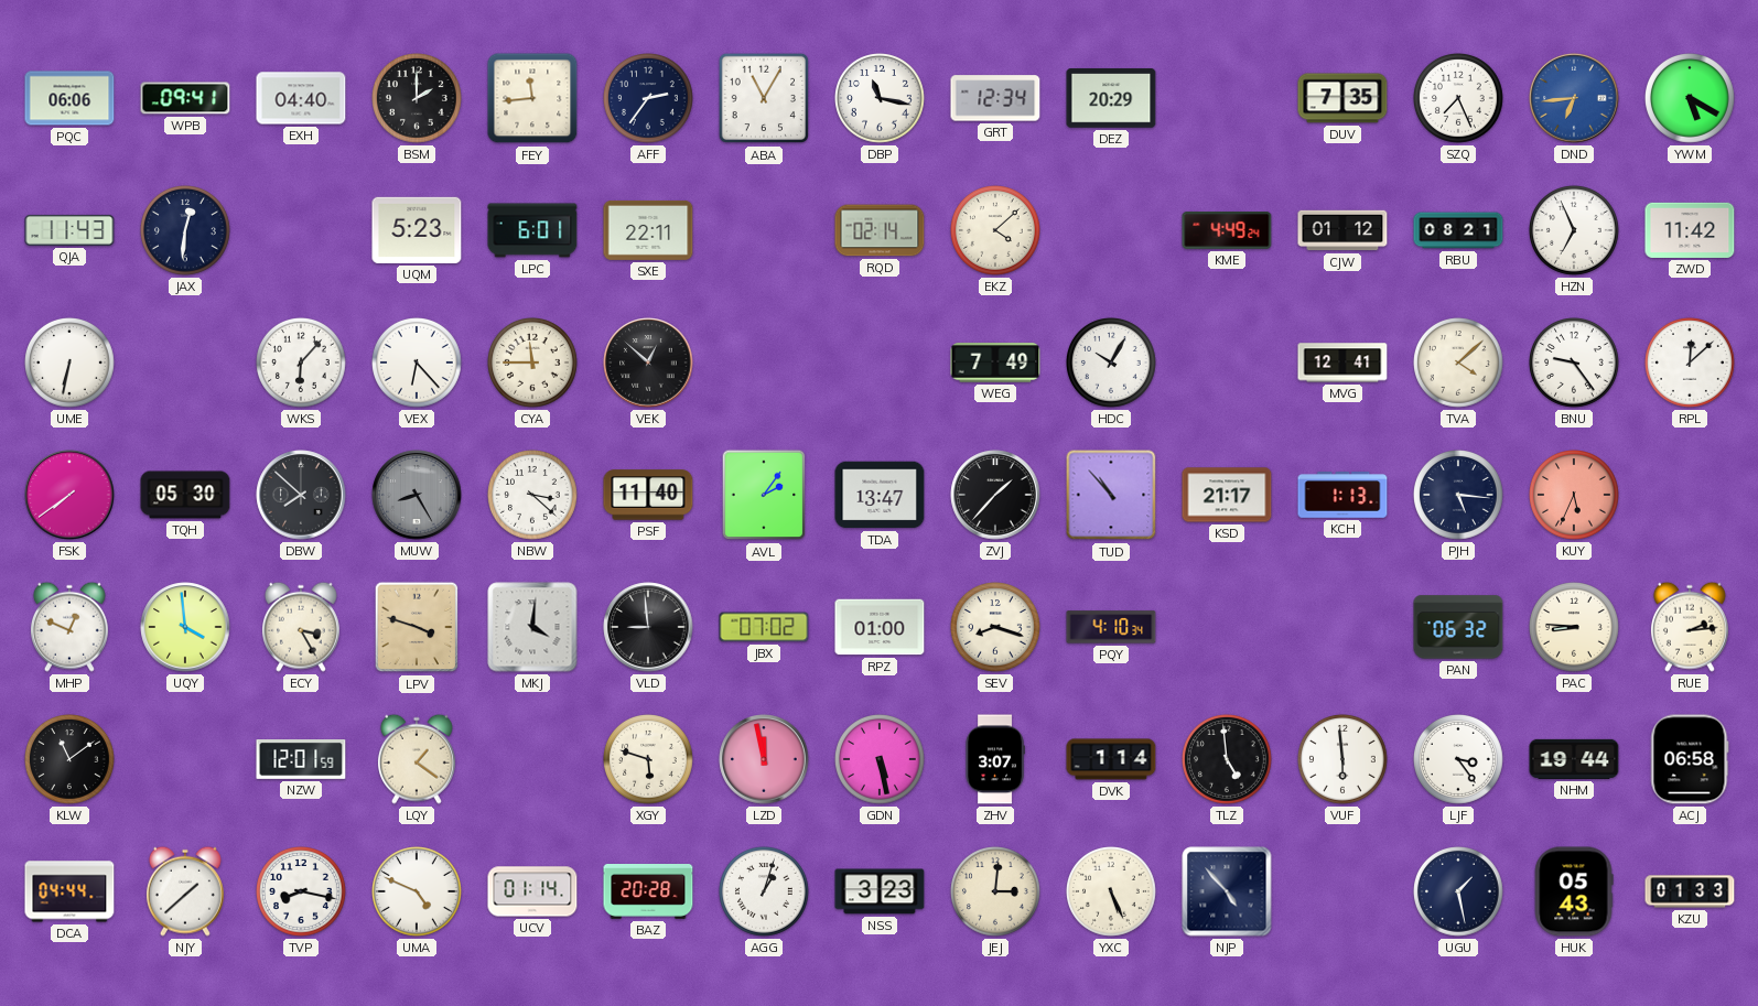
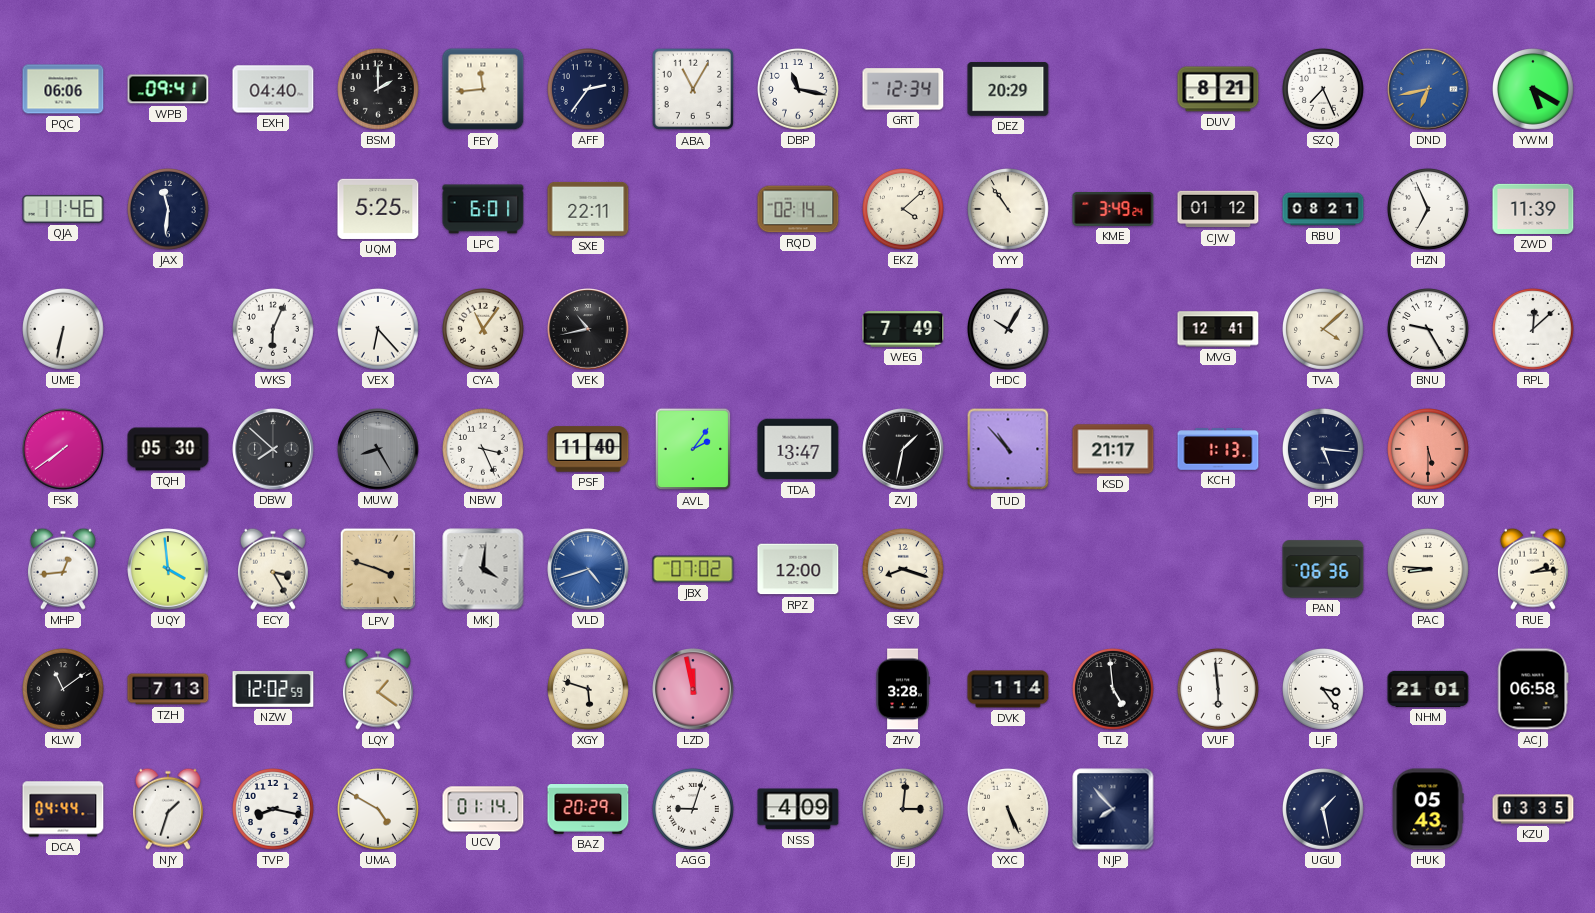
DUV: 7:35 -> 8:21 (1218, 89)
DND: 6:44 -> 6:43 (1428, 89)
QJA: 11:43 -> 11:46 (63, 209)
JAX: 12:31 -> 11:31 (169, 210)
UQM: 5:23 -> 5:25 (378, 209)
YYY: none -> 10:54 (1009, 210)
KME: 4:49 -> 3:49 (1113, 210)
ZWD: 11:42 -> 11:39 (1533, 209)
WKS: 6:07 -> 6:04 (274, 330)
CYA: 11:45 -> 11:06 (484, 330)
VEK: 12:52 -> 10:43 (588, 329)
BNU: 9:24 -> 9:25 (1429, 330)
NBW: 3:22 -> 3:26 (484, 450)
ZVJ: 1:37 -> 1:32 (903, 449)
KUY: 5:34 -> 5:30 (1429, 450)
MHP: 12:49 -> 12:44 (63, 569)
VLD: 8:59 -> 4:42 (588, 569)
VLD dial: black -> blue (588, 569)
RPZ: 01:00 -> 12:00 (798, 569)
PQY: 4:10 -> none (1111, 627)
PAN: 06:32 -> 06:36 (1323, 569)
TZH: none -> 7:13 (168, 689)
NZW: 12:01 -> 12:02 (273, 690)
GDN: 5:28 -> none (881, 760)
ZHV: 3:07 -> 3:28 (903, 689)
NHM: 19:44 -> 21:01 (1428, 689)
NJY: 1:38 -> 1:33 (168, 809)
UMA: 4:49 -> 4:50 (379, 810)
BAZ: 20:28 -> 20:29 (588, 810)
AGG: 1:03 -> 9:03 (694, 810)
NSS: 3:23 -> 4:09 (798, 809)
NJP: 4:53 -> 7:53 (1113, 809)
KZU: 01:33 -> 03:35 (1533, 809)
